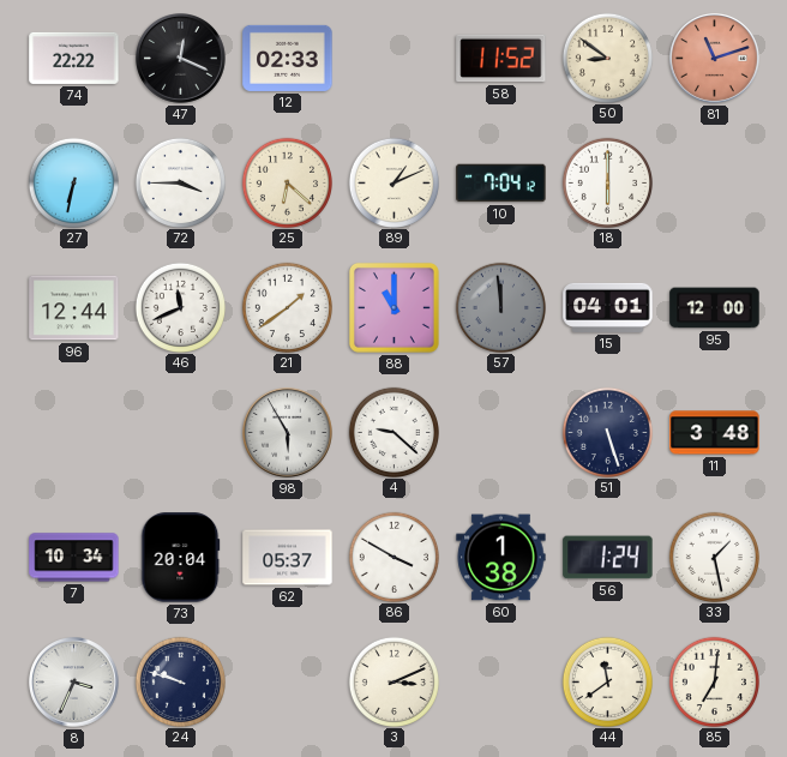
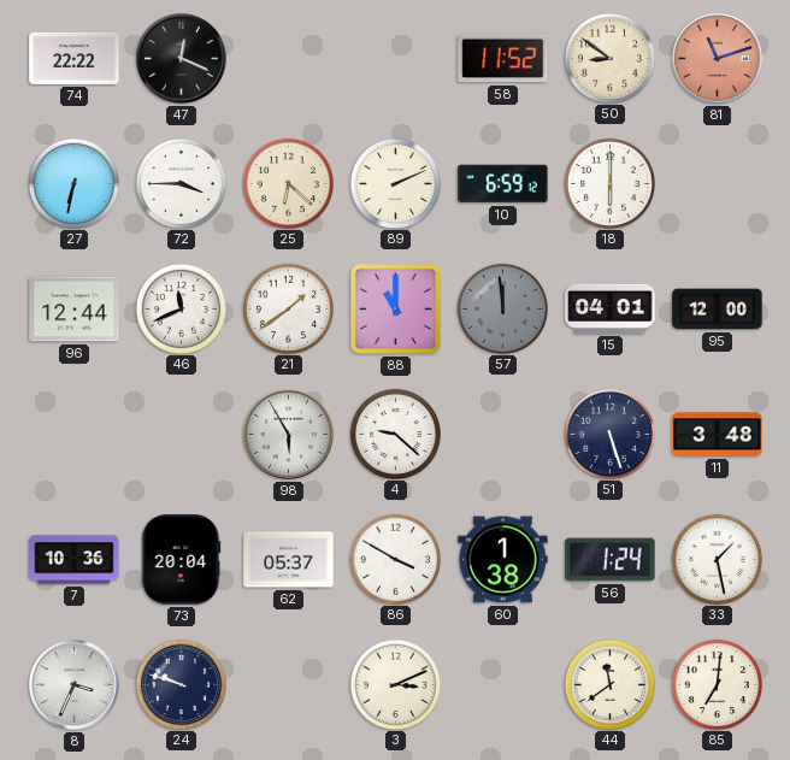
12: 02:33 -> none (288, 58)
89: 1:11 -> 2:11 (395, 183)
10: 7:04 -> 6:59 (503, 184)
7: 10:34 -> 10:36 (75, 560)
